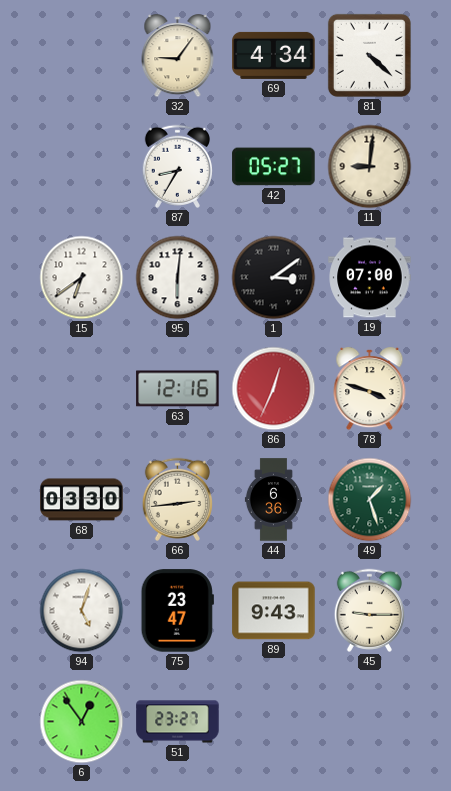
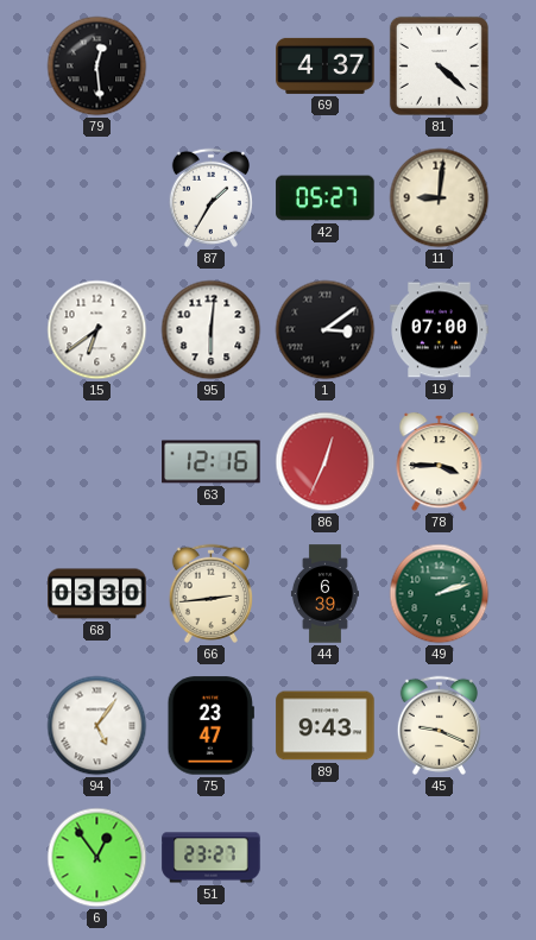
79: none -> 12:29 (97, 67)
32: 9:06 -> none (178, 56)
69: 4:34 -> 4:37 (326, 65)
87: 8:35 -> 1:35 (210, 197)
78: 3:48 -> 3:45 (440, 462)
44: 6:36 -> 6:39 (324, 594)
49: 1:27 -> 2:12 (440, 594)
94: 5:03 -> 5:06 (97, 726)
45: 9:15 -> 9:19 (439, 725)
